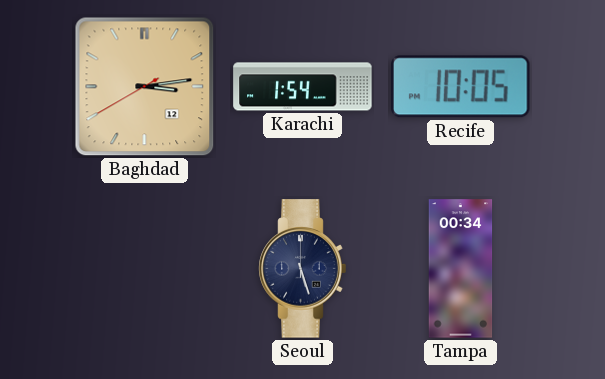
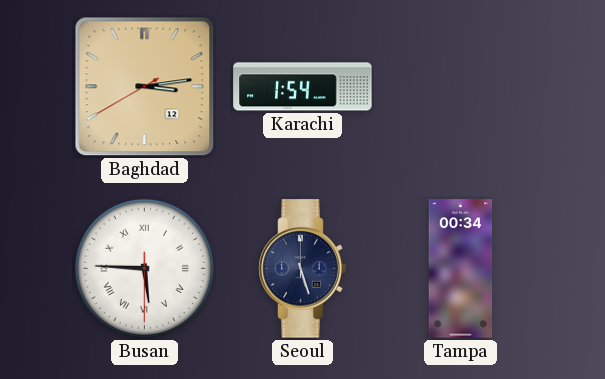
Recife: 10:05 -> none (461, 87)
Busan: none -> 5:45 (144, 268)
